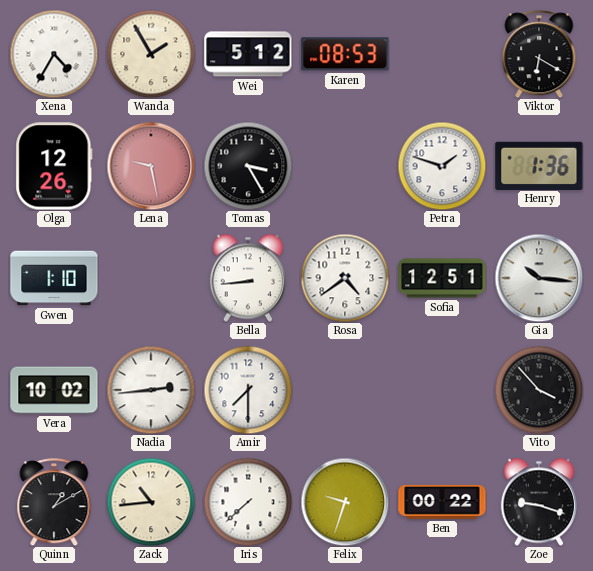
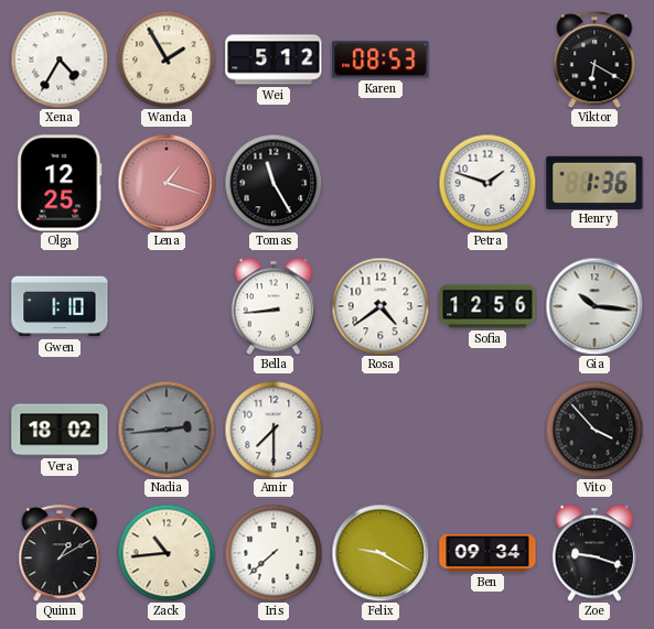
Olga: 12:26 -> 12:25 (60, 183)
Lena: 9:28 -> 1:18 (167, 183)
Tomas: 3:25 -> 11:25 (274, 183)
Sofia: 12:51 -> 12:56 (487, 306)
Vera: 10:02 -> 18:02 (60, 430)
Nadia dial: white -> grey (167, 430)
Felix: 9:33 -> 9:20 (380, 553)
Ben: 00:22 -> 09:34 (487, 553)
